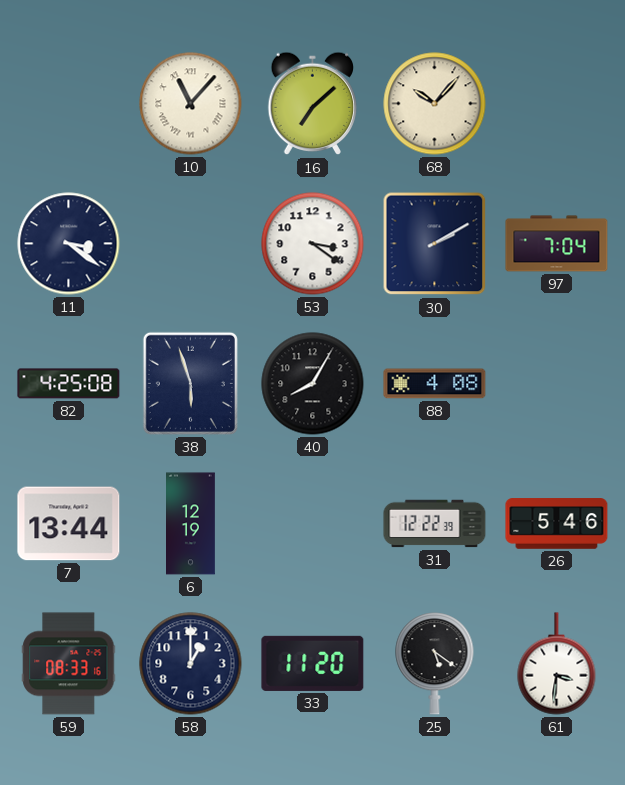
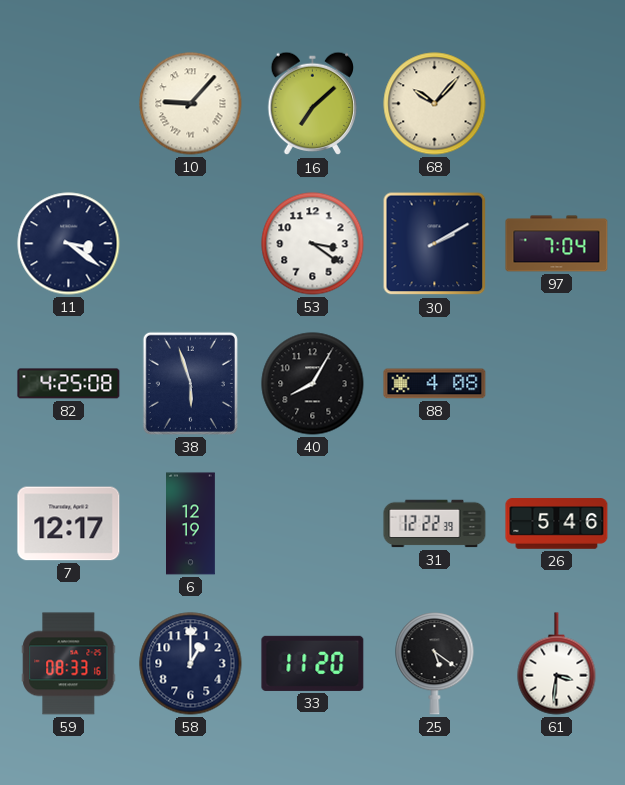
10: 11:07 -> 9:07 (191, 104)
7: 13:44 -> 12:17 (69, 524)
